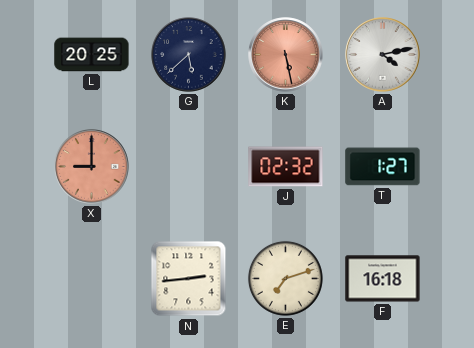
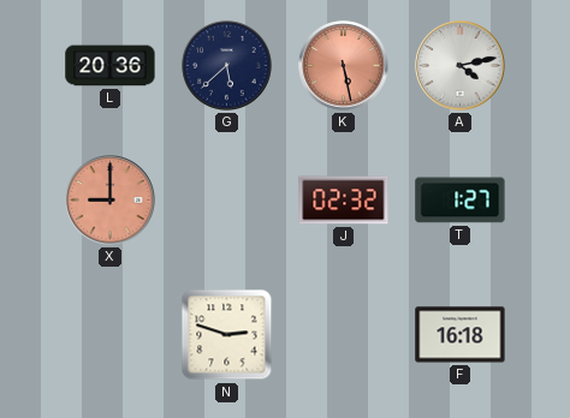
L: 20:25 -> 20:36 (111, 66)
N: 2:44 -> 2:48 (227, 335)
E: 7:12 -> none (285, 278)
